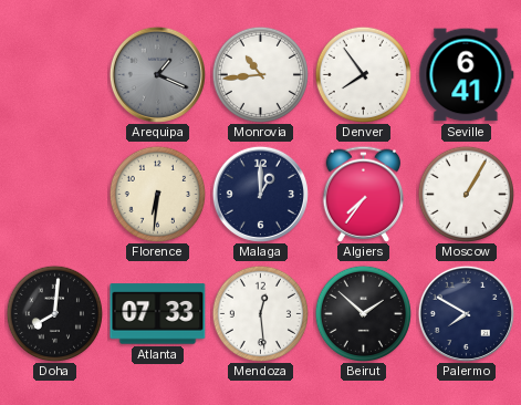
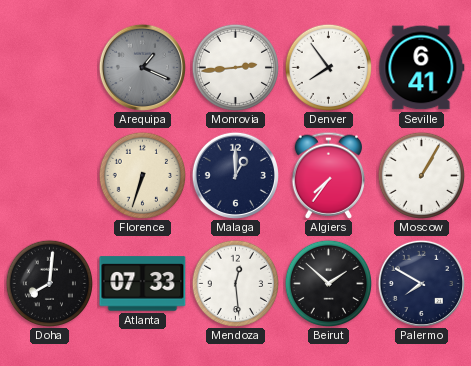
Monrovia: 10:44 -> 2:44 (235, 67)
Florence: 6:31 -> 6:33 (142, 175)
